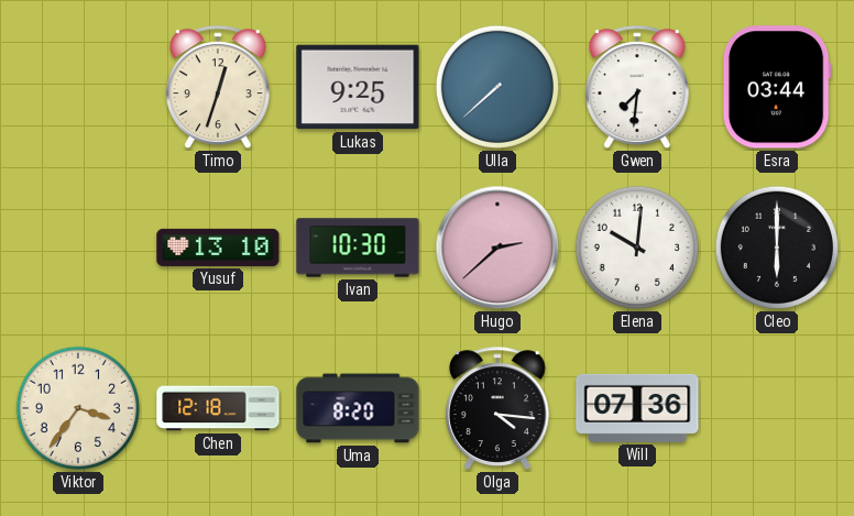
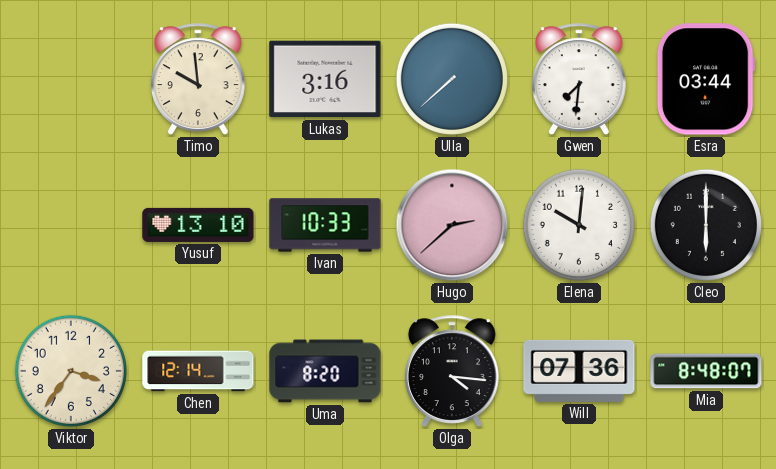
Timo: 12:33 -> 9:59 (198, 79)
Lukas: 9:25 -> 3:16 (325, 79)
Ivan: 10:30 -> 10:33 (325, 225)
Chen: 12:18 -> 12:14 (198, 371)
Mia: none -> 8:48 (706, 371)
